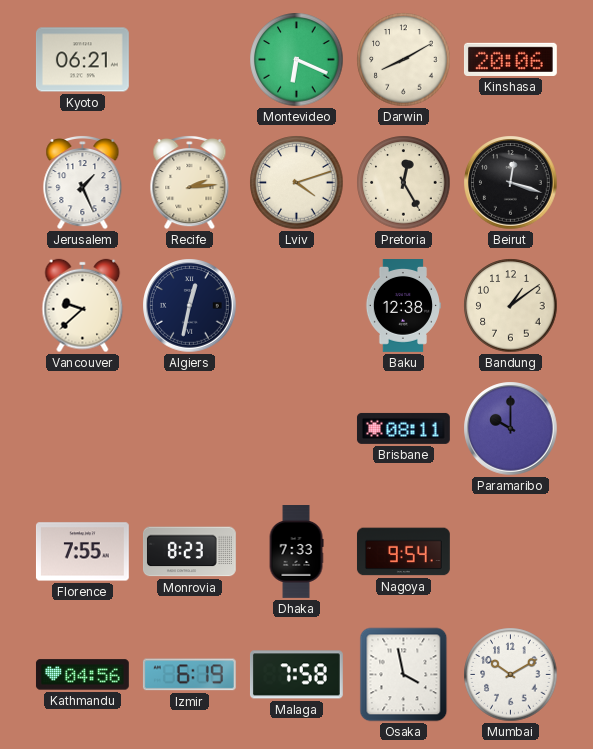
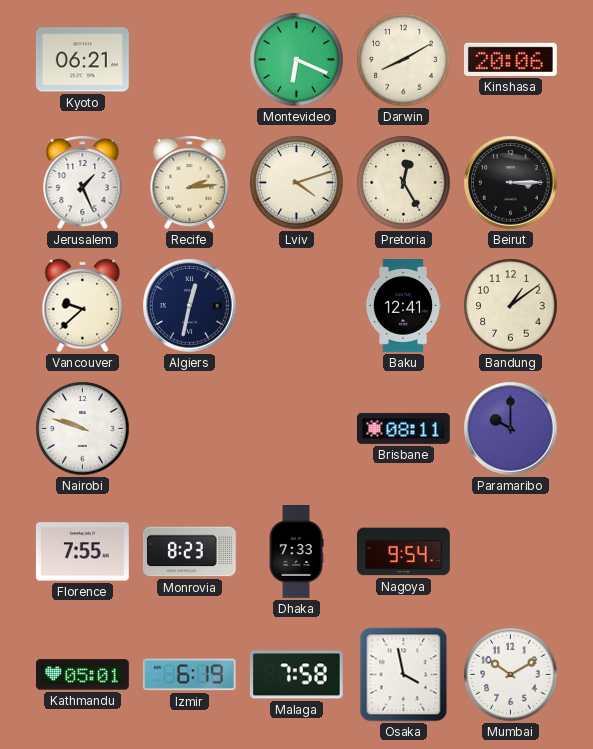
Beirut: 12:18 -> 3:15 (511, 183)
Baku: 12:38 -> 12:41 (402, 306)
Nairobi: none -> 9:48 (83, 429)
Kathmandu: 04:56 -> 05:01 (82, 675)
